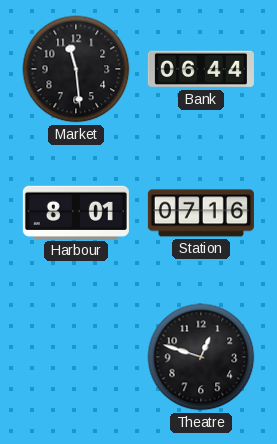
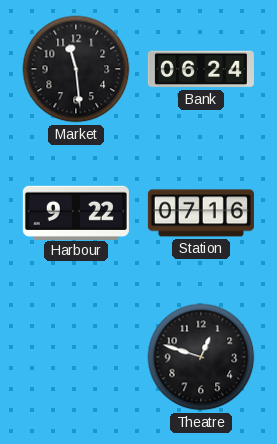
Bank: 06:44 -> 06:24 (201, 69)
Harbour: 8:01 -> 9:22 (76, 212)
